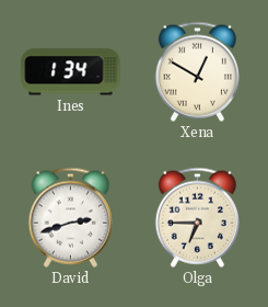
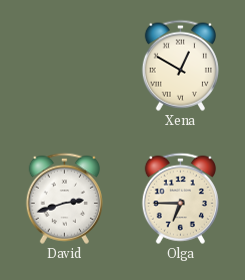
Ines: 1:34 -> none (71, 72)
